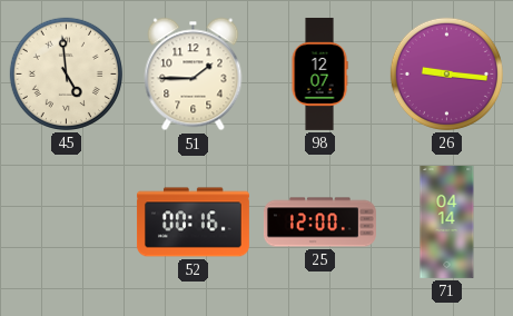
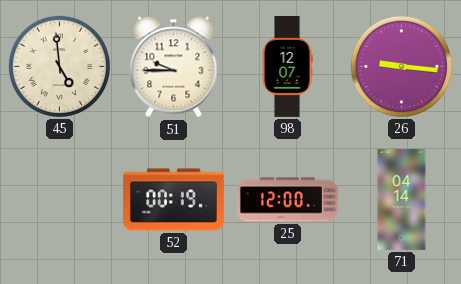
51: 1:45 -> 9:45 (174, 67)
52: 00:16 -> 00:19 (173, 200)
